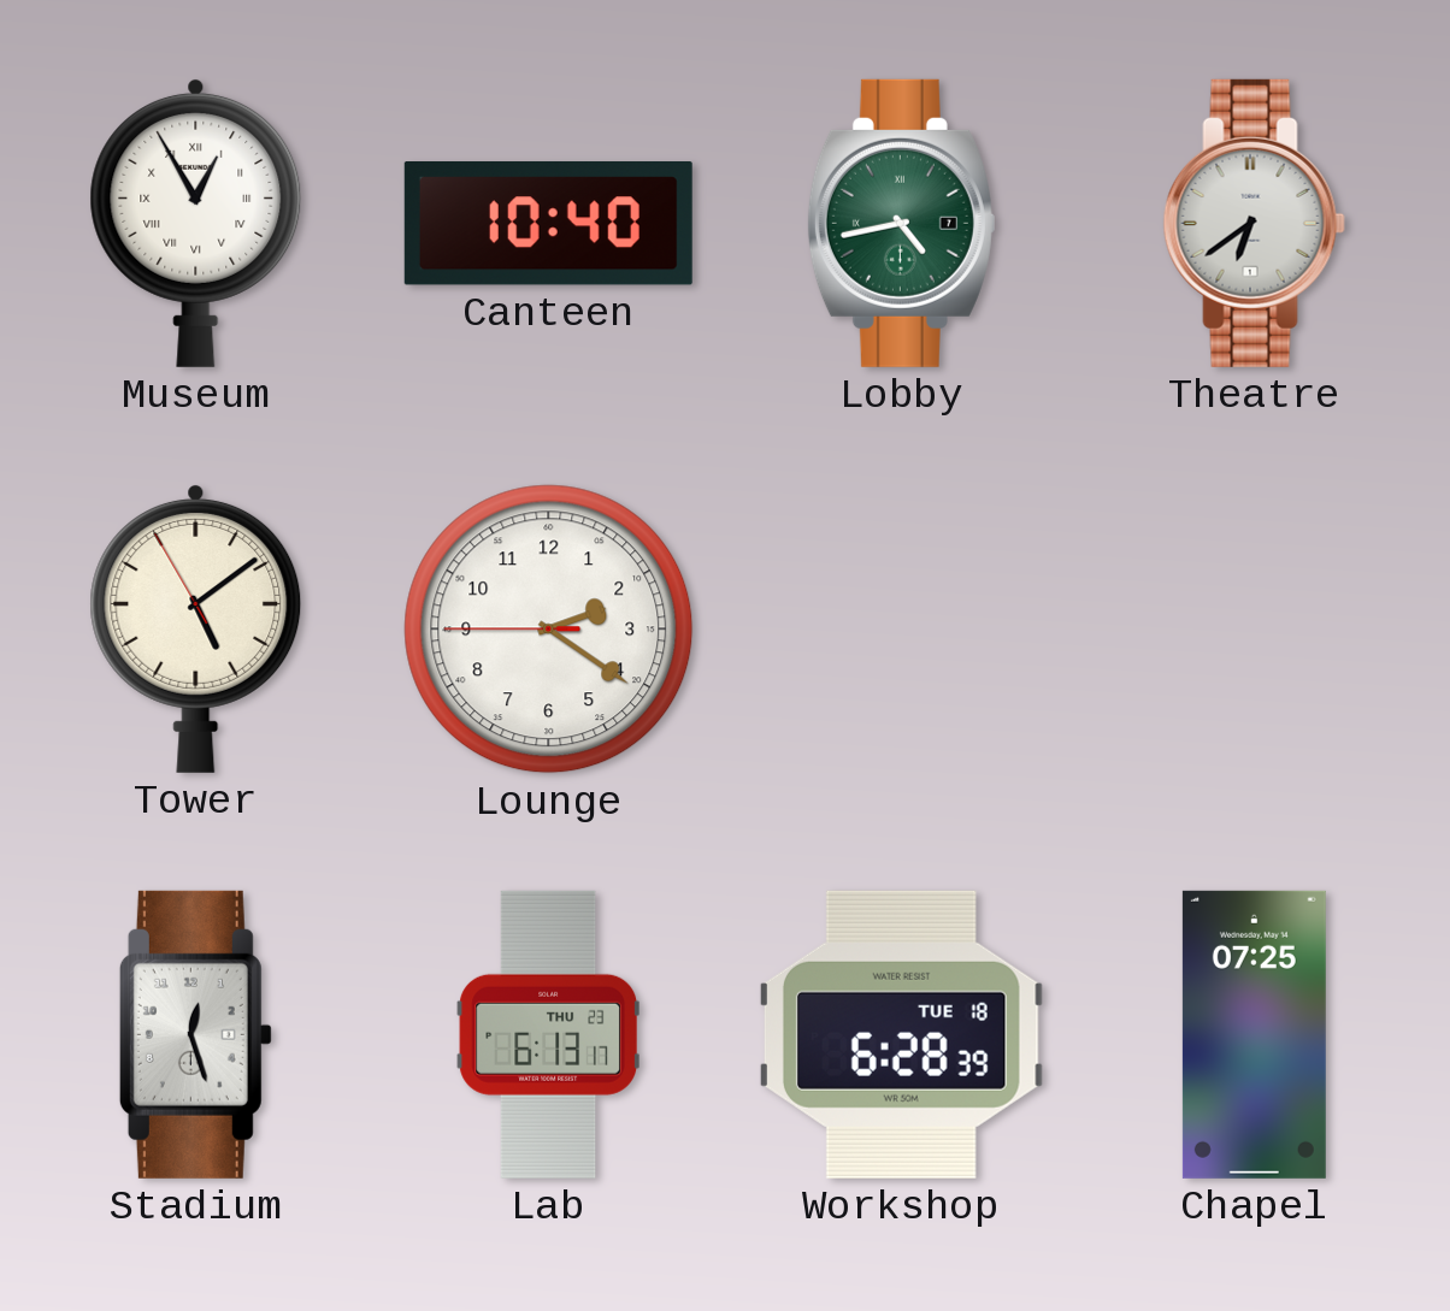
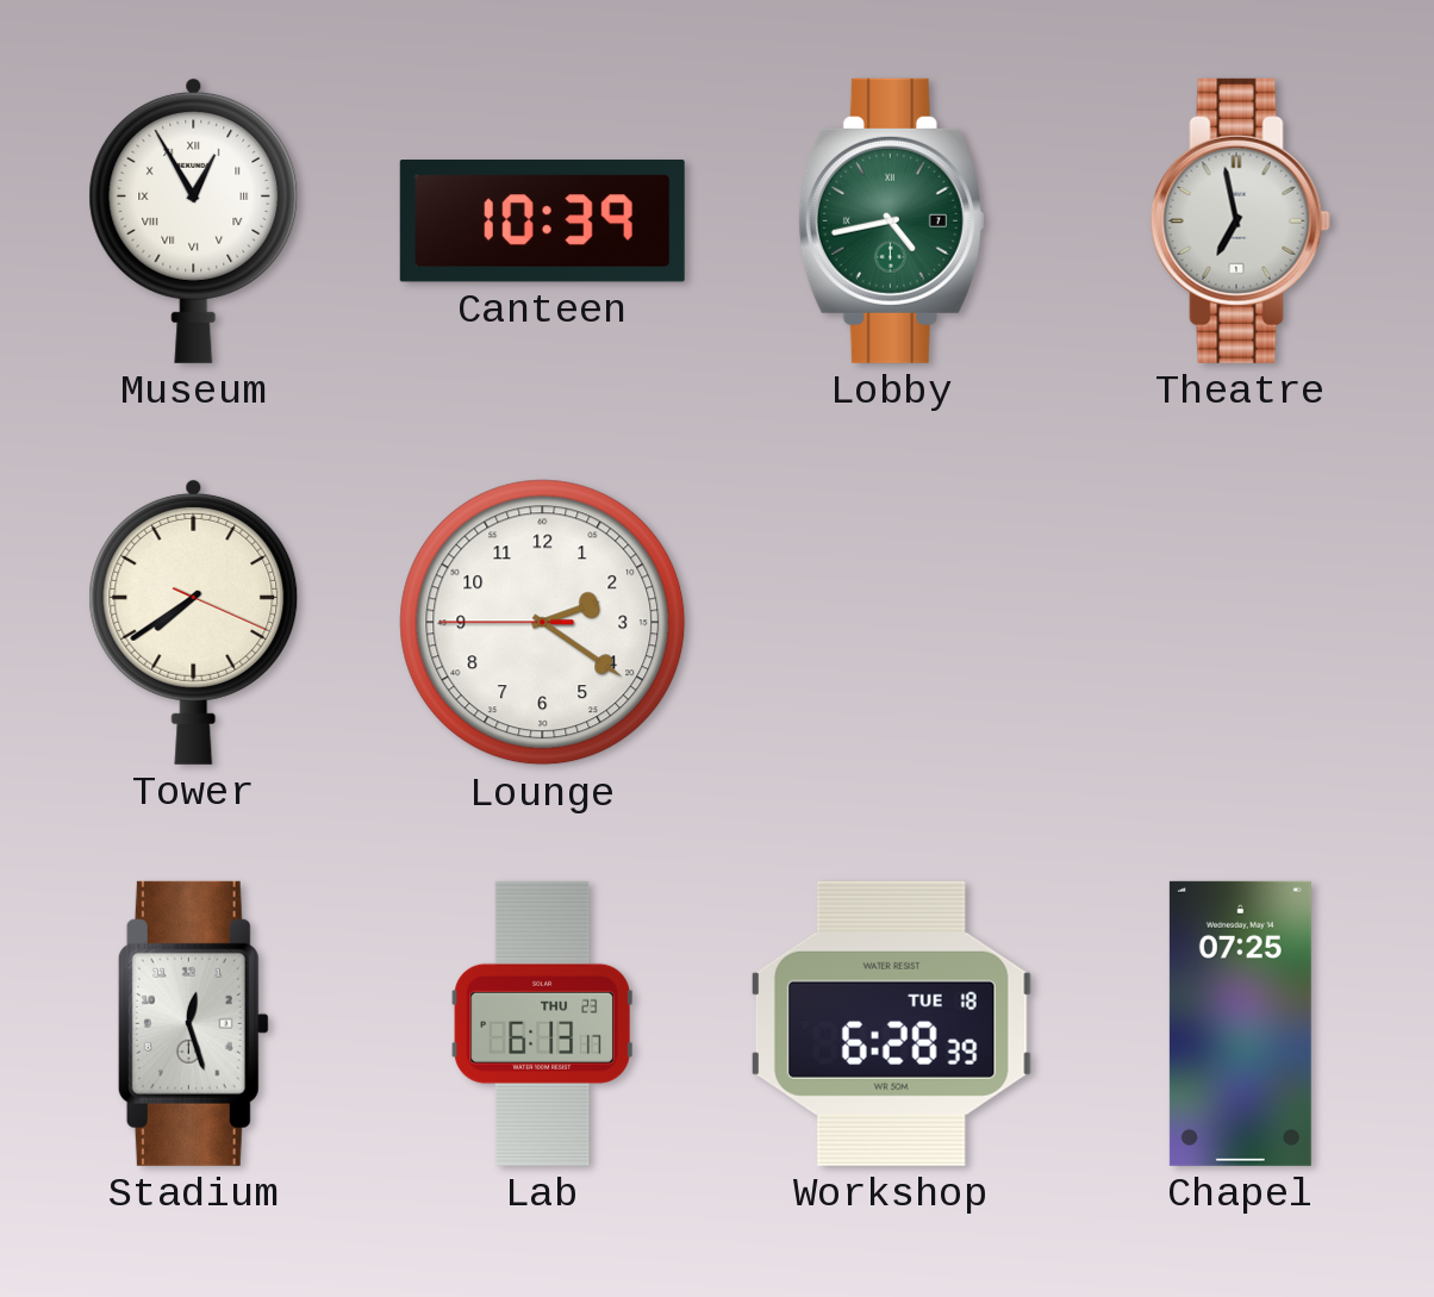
Canteen: 10:40 -> 10:39 (542, 222)
Theatre: 6:39 -> 6:58 (1240, 220)
Tower: 5:08 -> 7:39 (194, 622)
